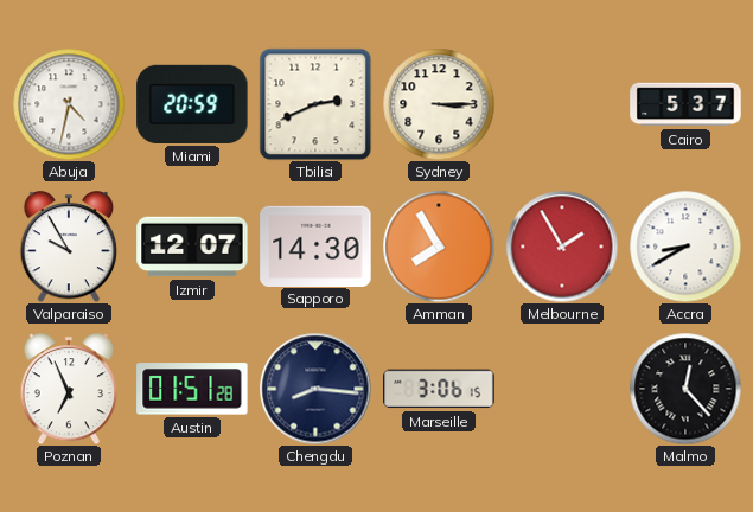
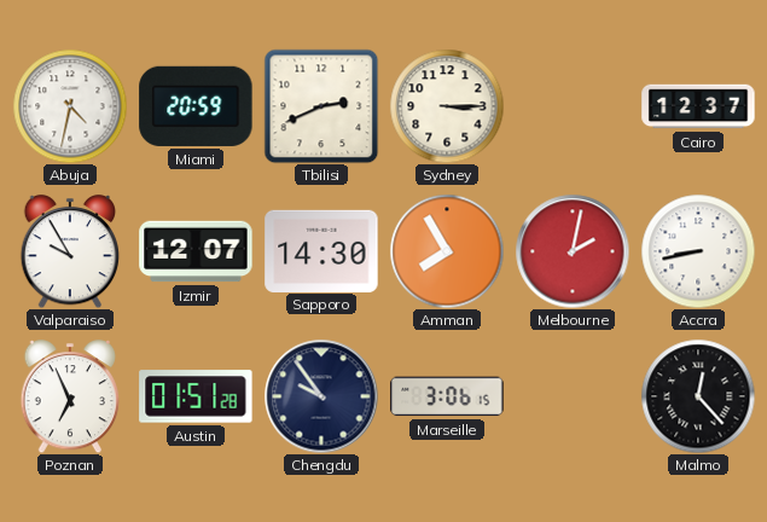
Cairo: 5:37 -> 12:37 (698, 106)
Melbourne: 1:55 -> 2:02 (573, 251)
Accra: 8:40 -> 8:43 (698, 251)
Chengdu: 8:16 -> 9:54 (321, 396)
